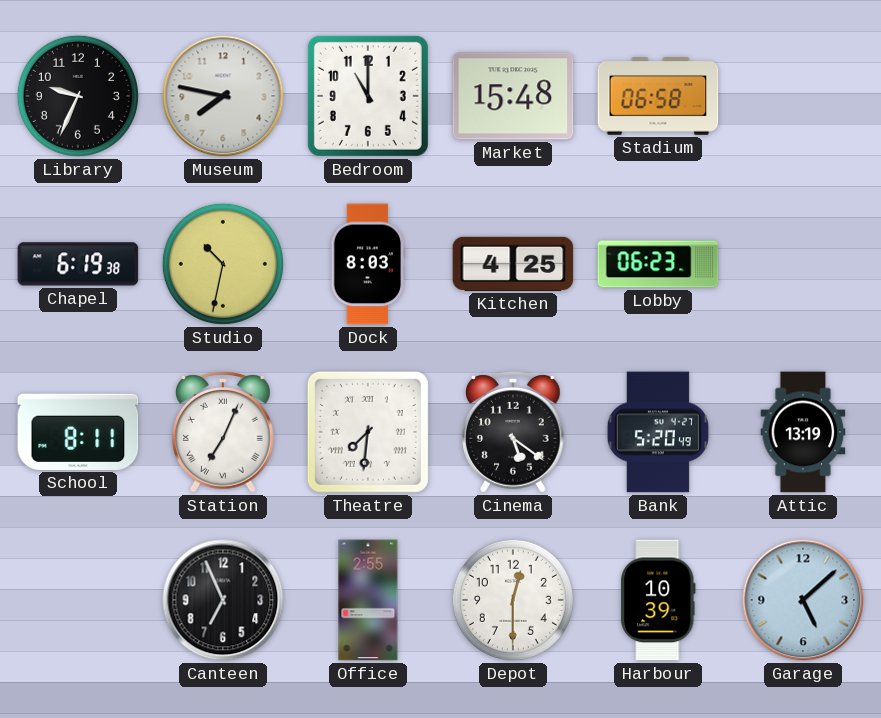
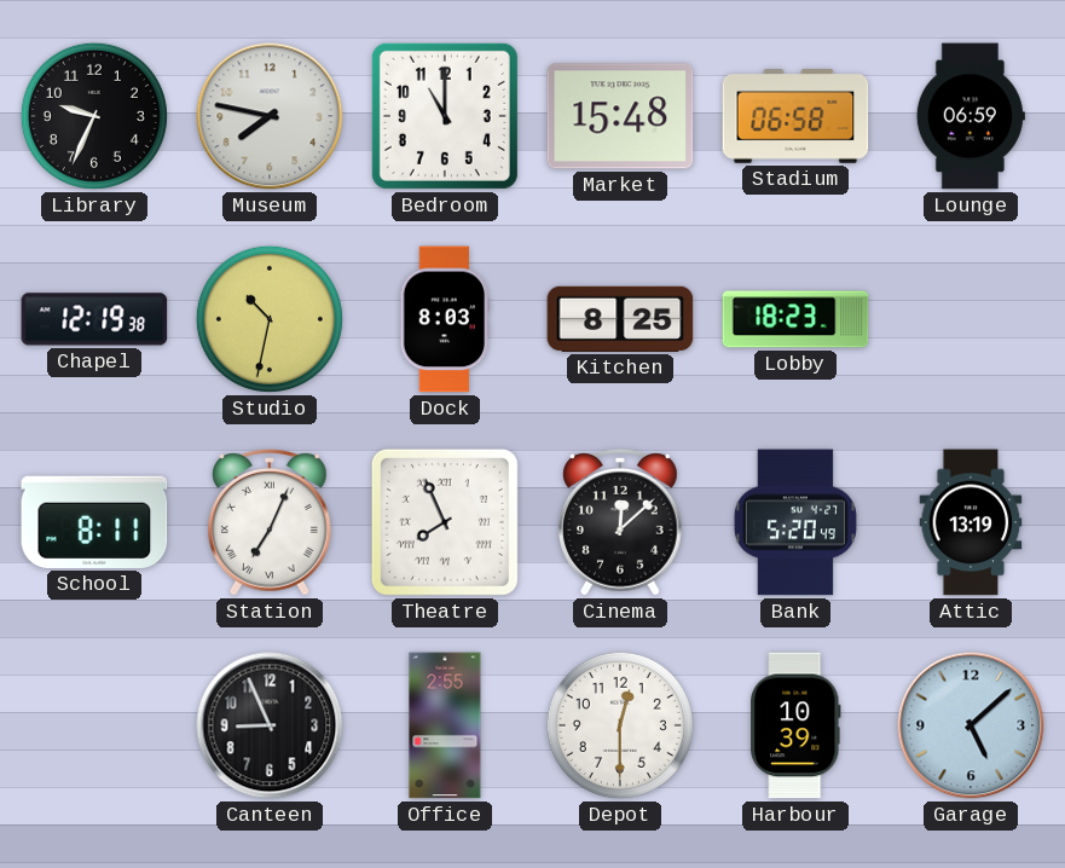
Lounge: none -> 06:59 (971, 116)
Chapel: 6:19 -> 12:19 (94, 319)
Kitchen: 4:25 -> 8:25 (620, 319)
Lobby: 06:23 -> 18:23 (795, 319)
Theatre: 7:31 -> 7:56 (445, 522)
Cinema: 5:21 -> 12:08 (621, 522)
Canteen: 6:56 -> 8:56 (270, 725)
